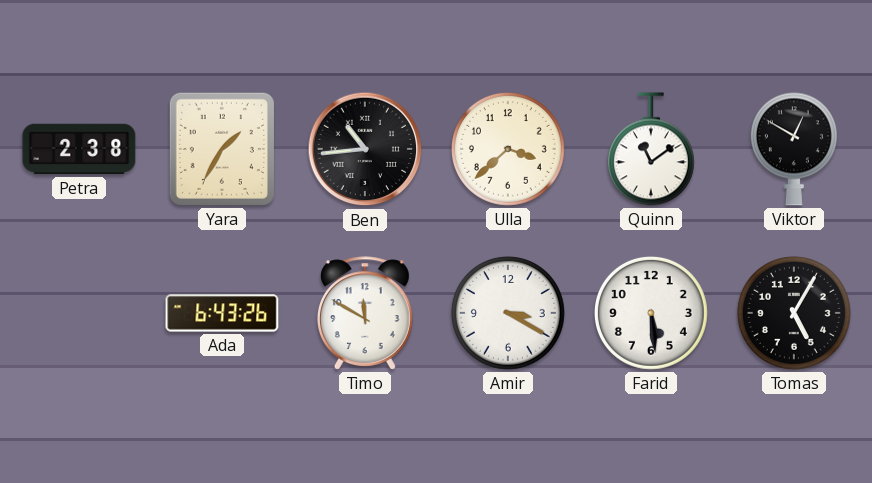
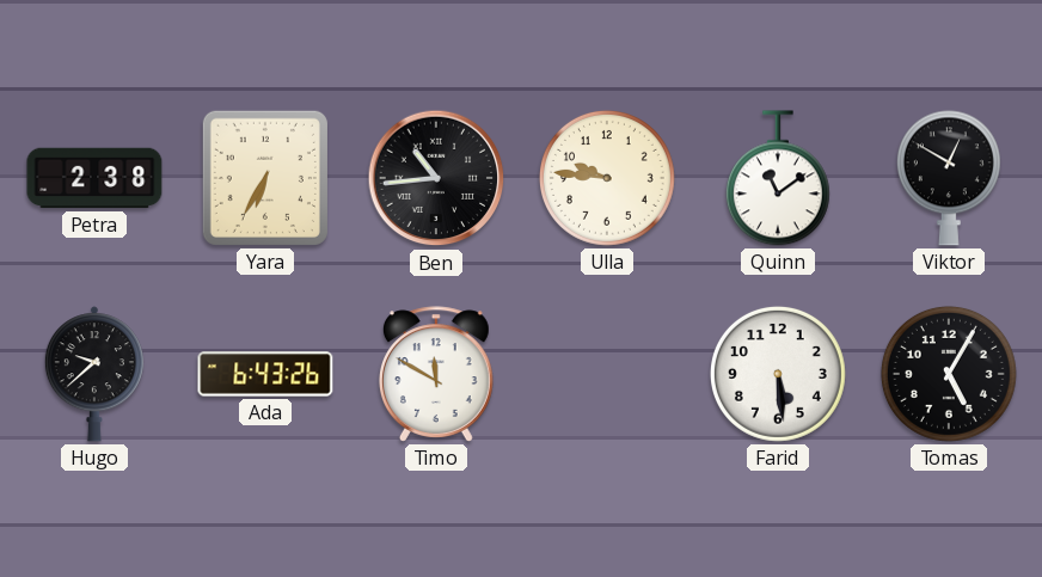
Yara: 1:35 -> 6:35 (265, 178)
Ulla: 3:38 -> 9:46 (607, 178)
Hugo: none -> 9:38 (94, 374)
Amir: 3:20 -> none (508, 313)
